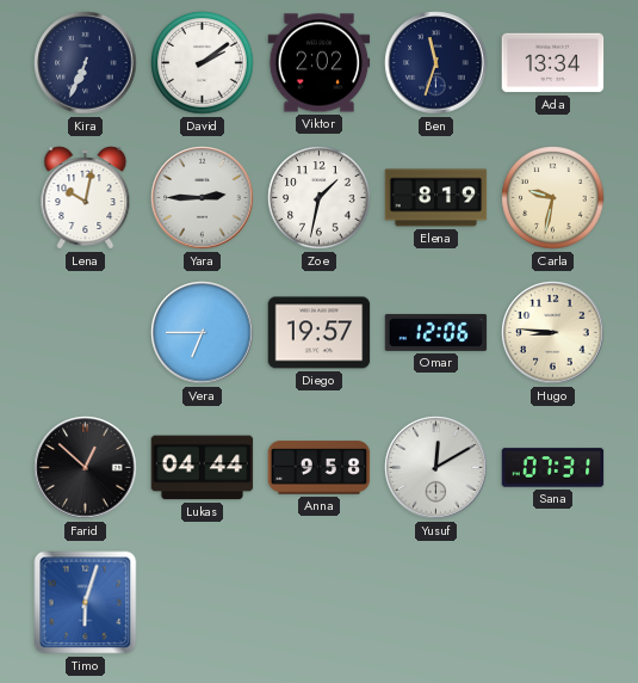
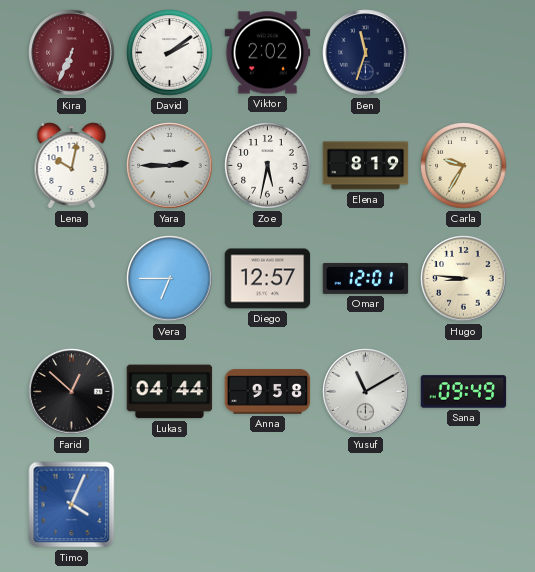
Kira dial: navy -> burgundy (72, 53)
Ada: 13:34 -> none (553, 63)
Zoe: 1:32 -> 5:32 (268, 166)
Carla: 9:32 -> 9:35 (464, 166)
Diego: 19:57 -> 12:57 (268, 279)
Omar: 12:06 -> 12:01 (366, 278)
Yusuf: 12:10 -> 11:10 (366, 392)
Sana: 07:31 -> 09:49 (464, 392)
Timo: 6:03 -> 4:04 (72, 505)
